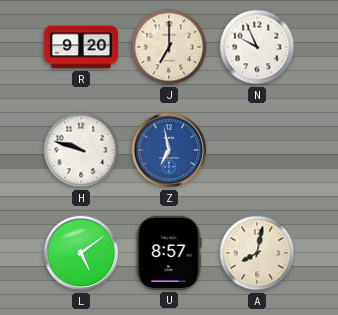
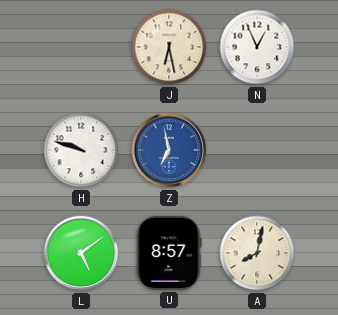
R: 9:20 -> none (81, 47)
J: 7:00 -> 6:28 (169, 47)
N: 9:56 -> 12:56 (257, 47)
